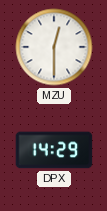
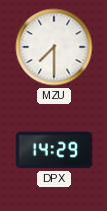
MZU: 12:30 -> 7:30 (54, 47)
